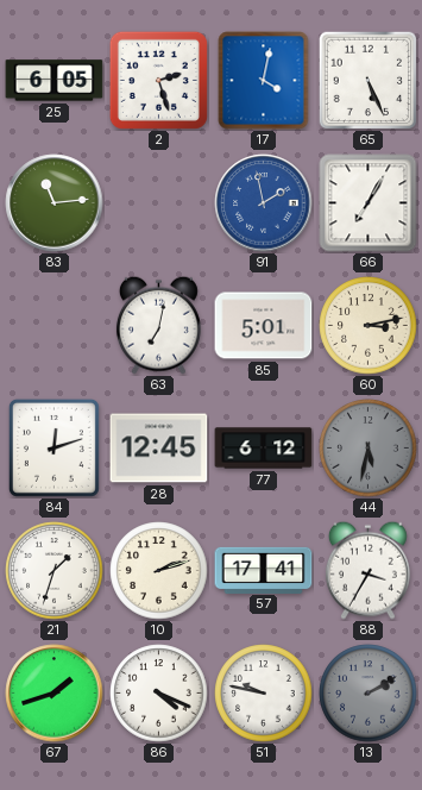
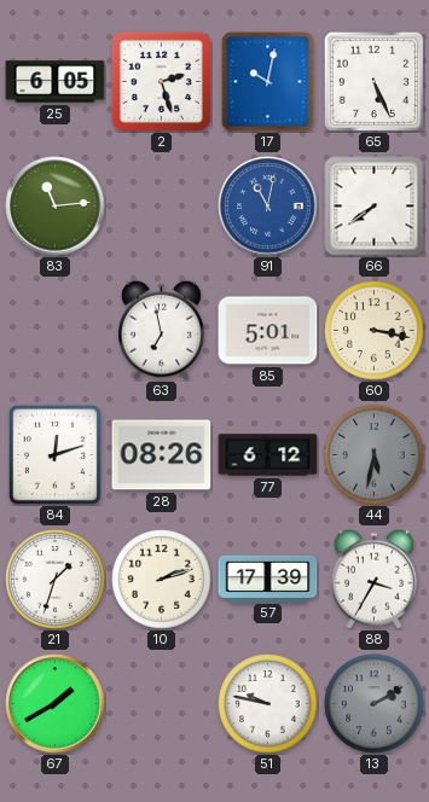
17: 4:02 -> 10:02 (268, 82)
91: 1:58 -> 11:02 (268, 207)
66: 7:05 -> 7:39 (375, 207)
63: 7:02 -> 6:58 (161, 330)
60: 3:13 -> 3:17 (375, 331)
28: 12:45 -> 08:26 (162, 455)
57: 17:41 -> 17:39 (268, 579)
67: 1:42 -> 1:40 (56, 704)
86: 4:19 -> none (159, 694)
